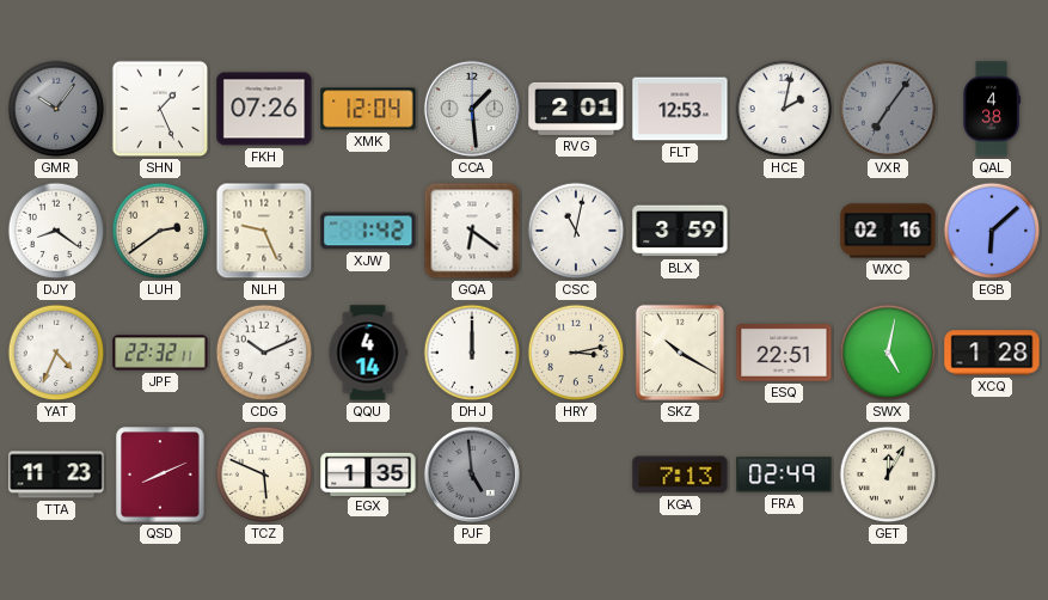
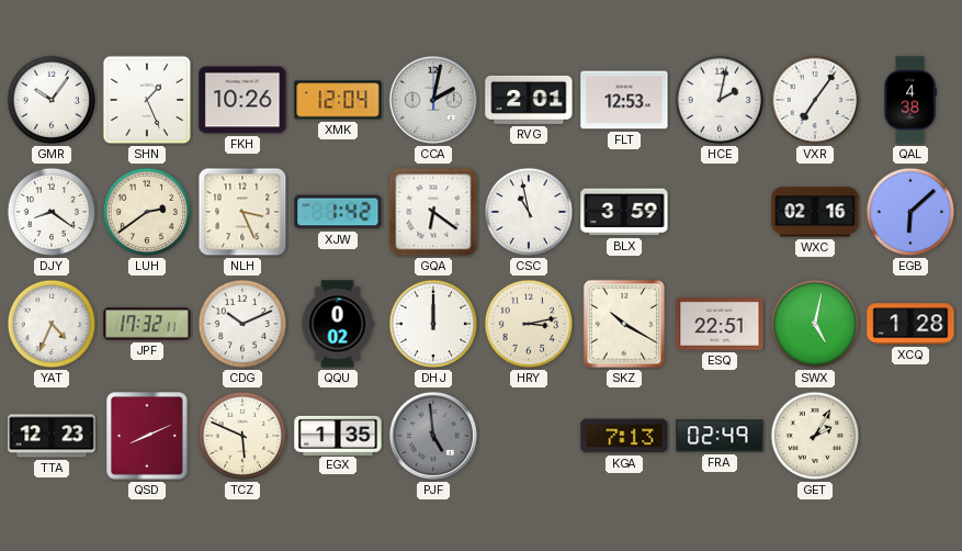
GMR dial: grey -> white (52, 100)
FKH: 07:26 -> 10:26 (242, 100)
CCA: 1:29 -> 2:02 (433, 100)
VXR dial: grey -> white (815, 100)
NLH: 9:26 -> 3:26 (242, 212)
CSC: 11:02 -> 10:58 (529, 212)
JPF: 22:32 -> 17:32 (147, 324)
QQU: 4:14 -> 0:02 (338, 324)
TTA: 11:23 -> 12:23 (52, 436)
GET: 12:05 -> 2:05 (815, 436)
